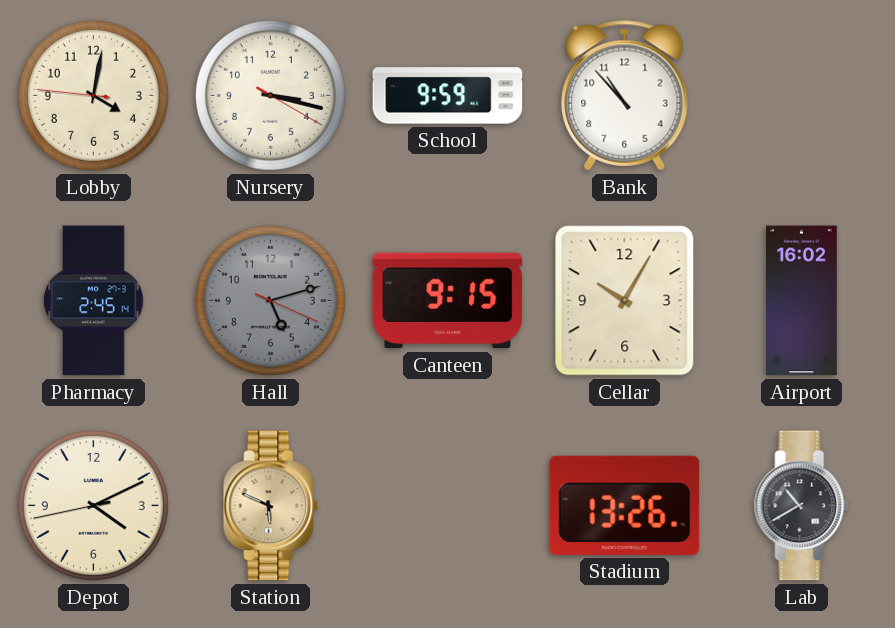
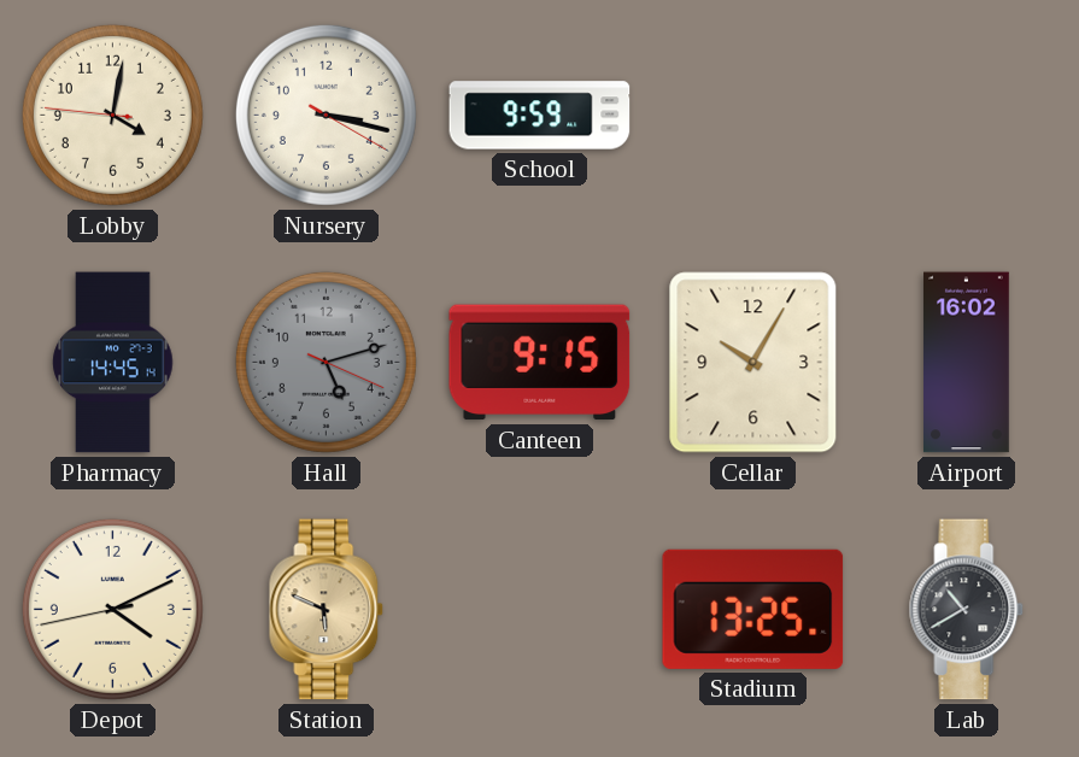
Bank: 10:53 -> none (625, 96)
Pharmacy: 2:45 -> 14:45 (113, 363)
Stadium: 13:26 -> 13:25 (753, 609)
